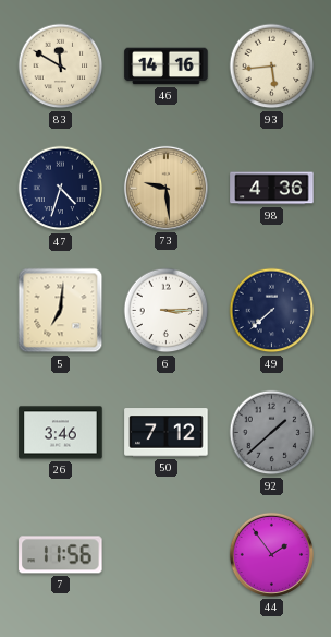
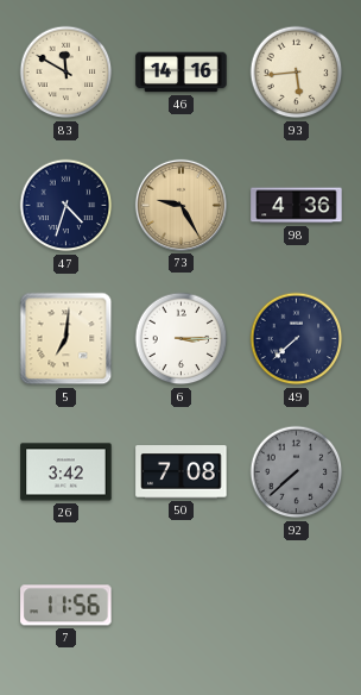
73: 9:29 -> 9:25 (180, 205)
26: 3:46 -> 3:42 (66, 472)
50: 7:12 -> 7:08 (182, 472)
92: 1:38 -> 7:38 (297, 472)
44: 1:54 -> none (271, 554)
